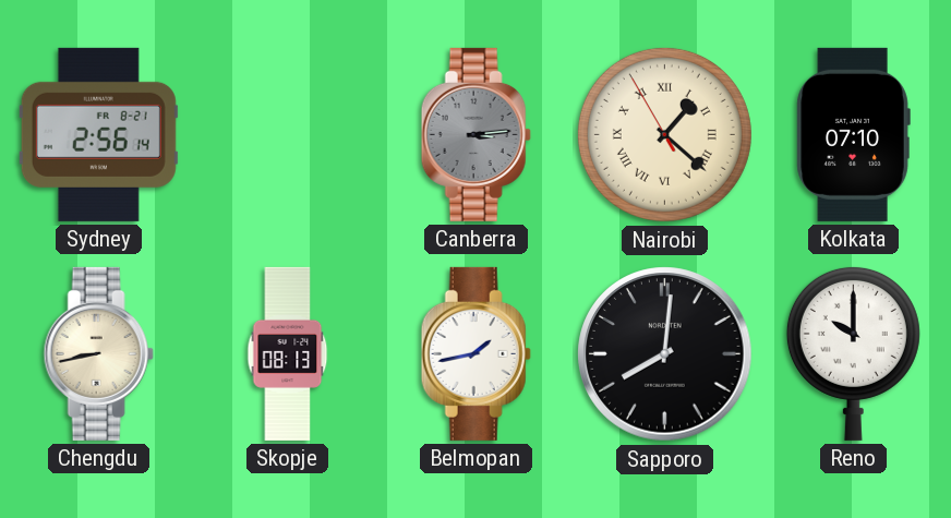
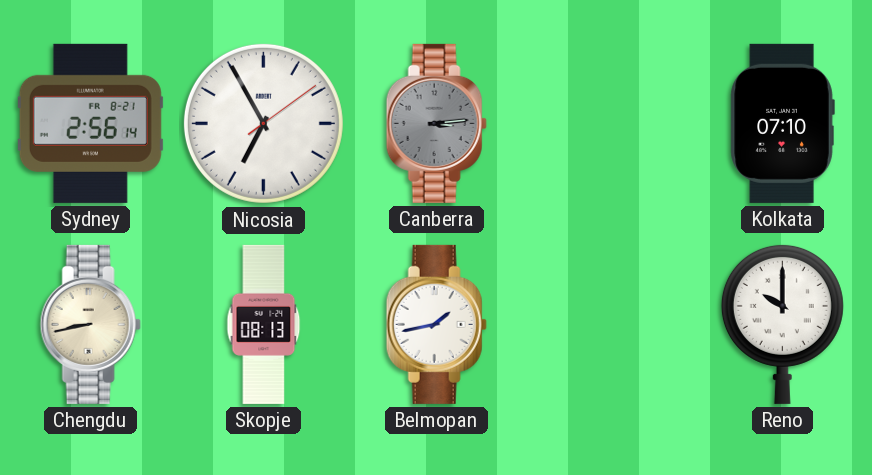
Nicosia: none -> 6:55 (263, 123)
Nairobi: 1:21 -> none (664, 134)
Sapporo: 8:01 -> none (665, 354)
